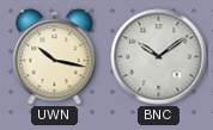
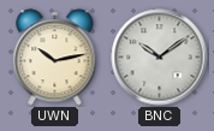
UWN: 10:17 -> 10:13 (55, 58)
